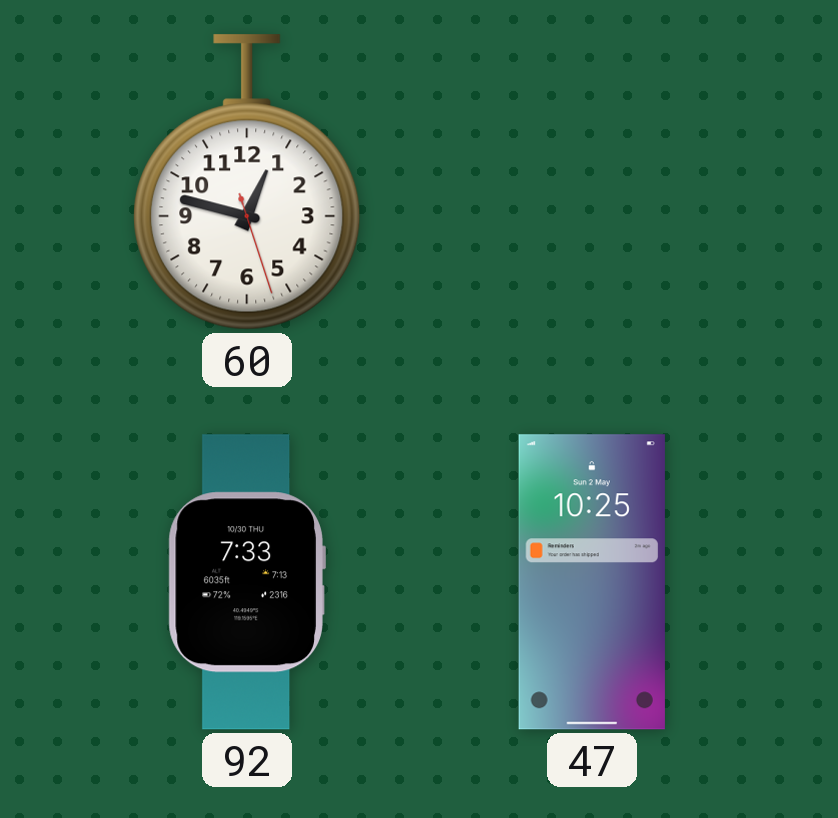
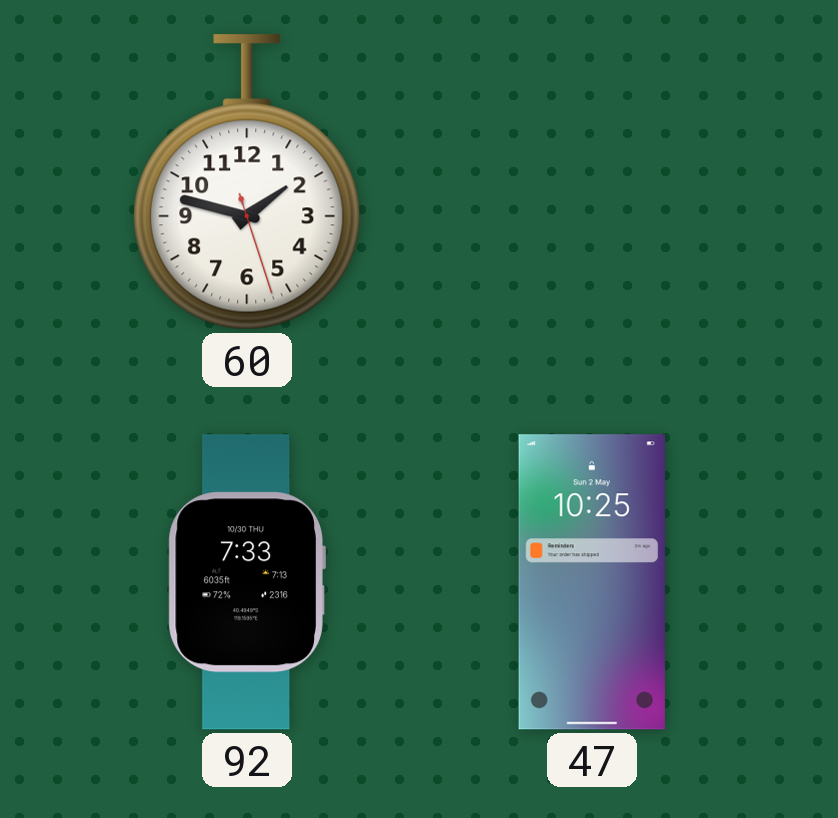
60: 12:47 -> 1:47 (247, 182)
